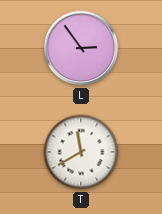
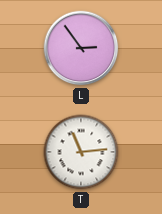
T: 11:40 -> 11:14 (81, 152)
